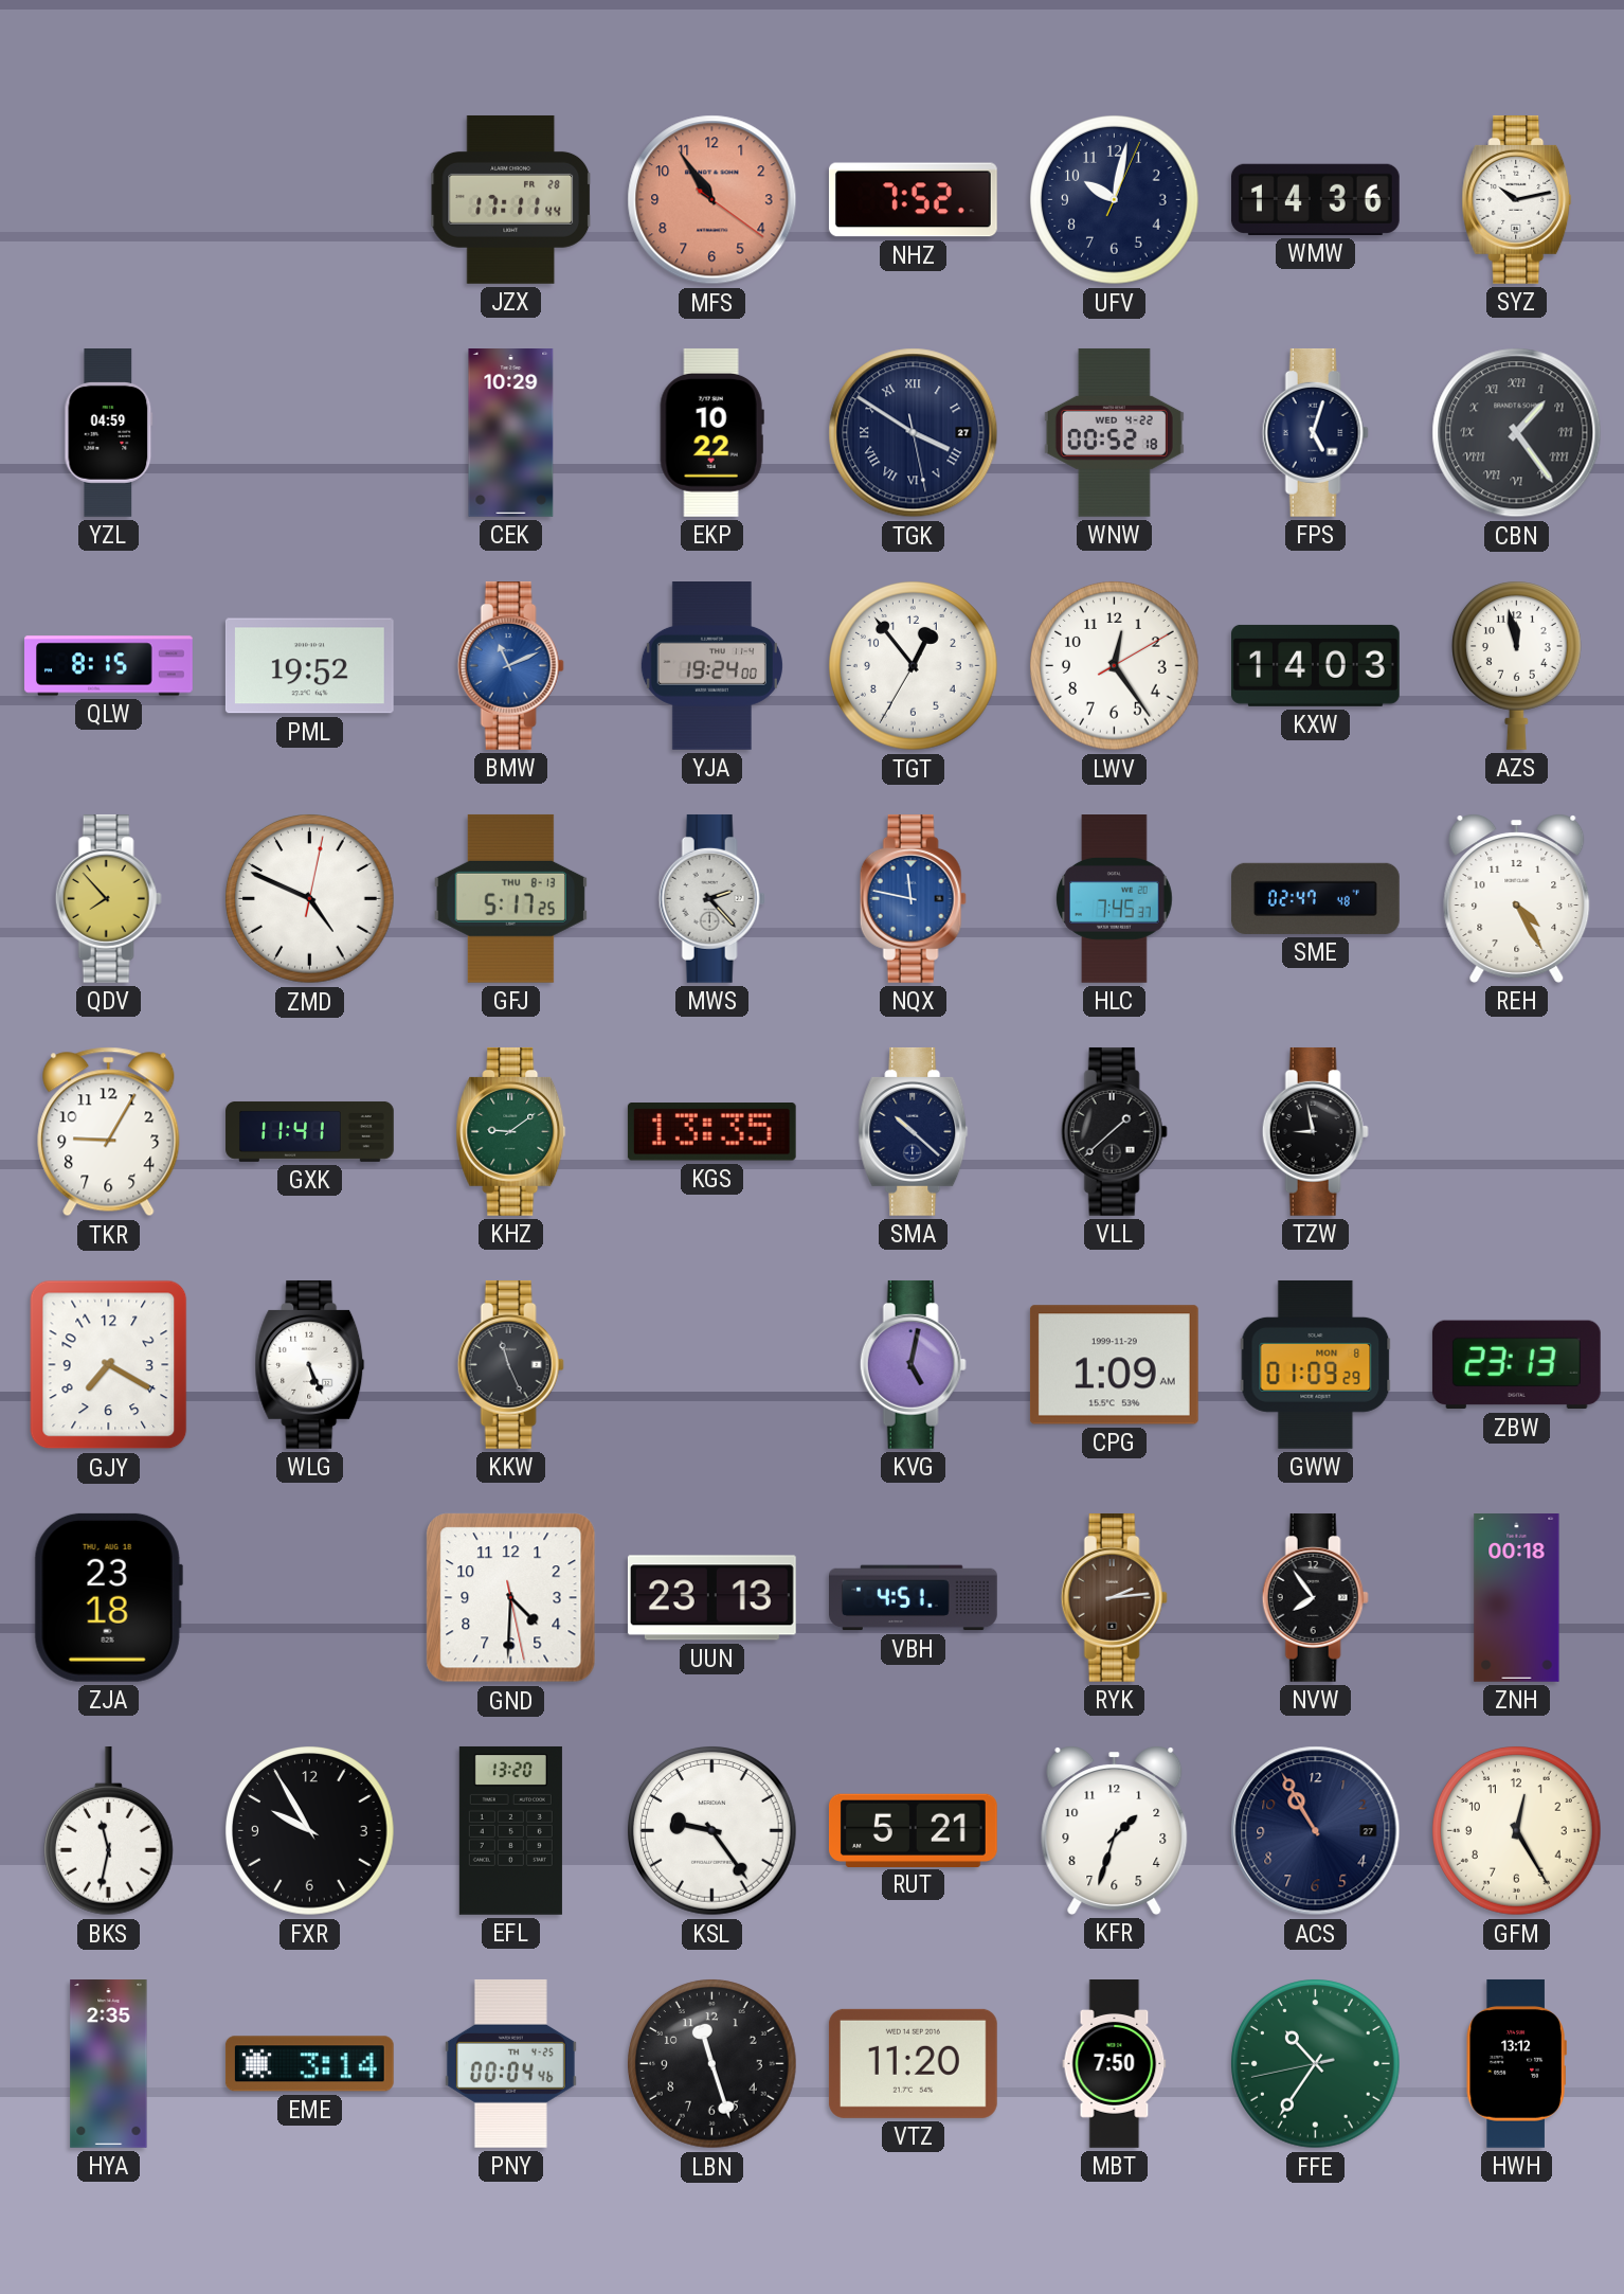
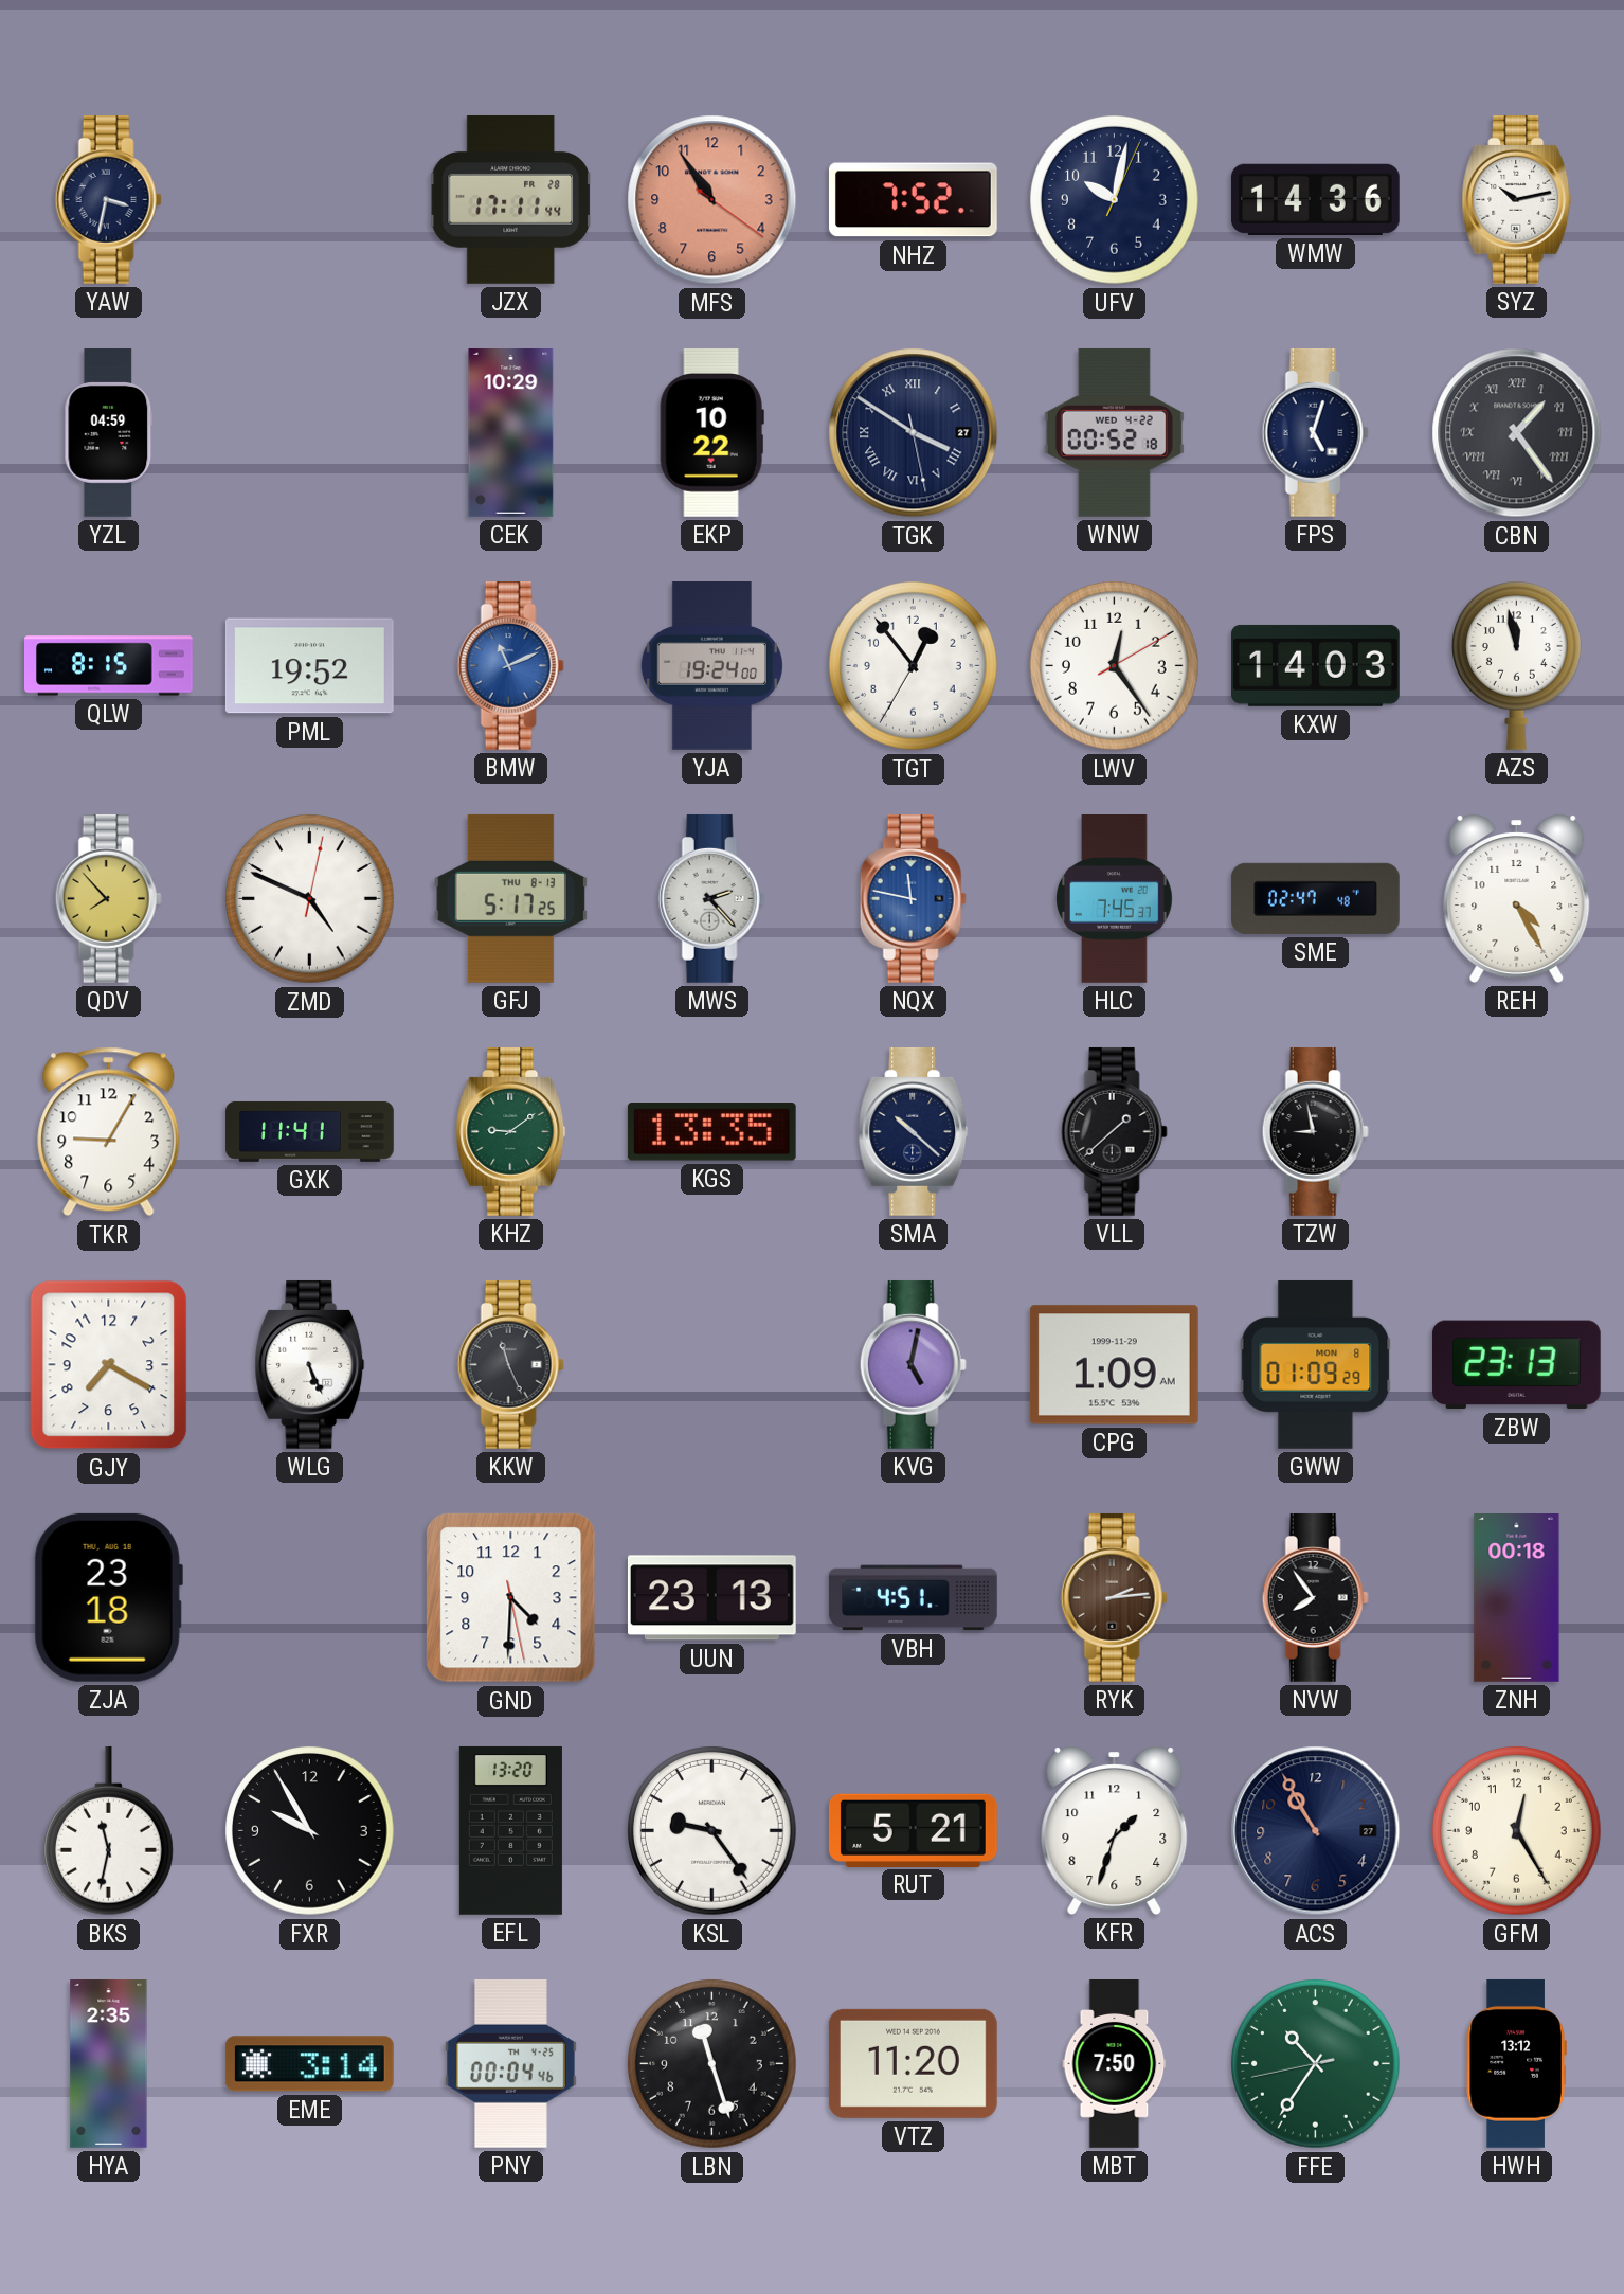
YAW: none -> 3:32 (108, 199)
